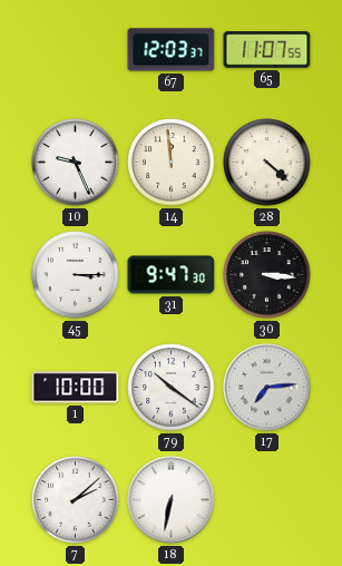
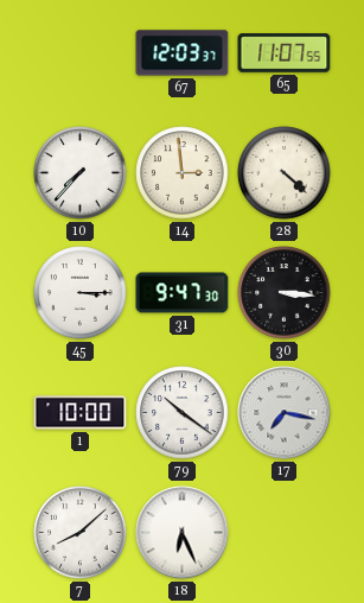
10: 9:26 -> 7:37 (81, 173)
14: 11:59 -> 2:59 (183, 173)
17: 7:14 -> 7:17 (285, 413)
7: 2:08 -> 8:08 (81, 533)
18: 6:32 -> 6:26 (183, 533)
